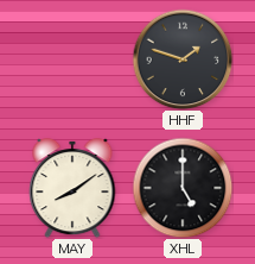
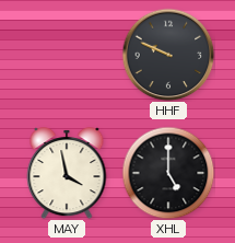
HHF: 1:48 -> 9:49 (168, 55)
MAY: 8:09 -> 3:58 (67, 174)
